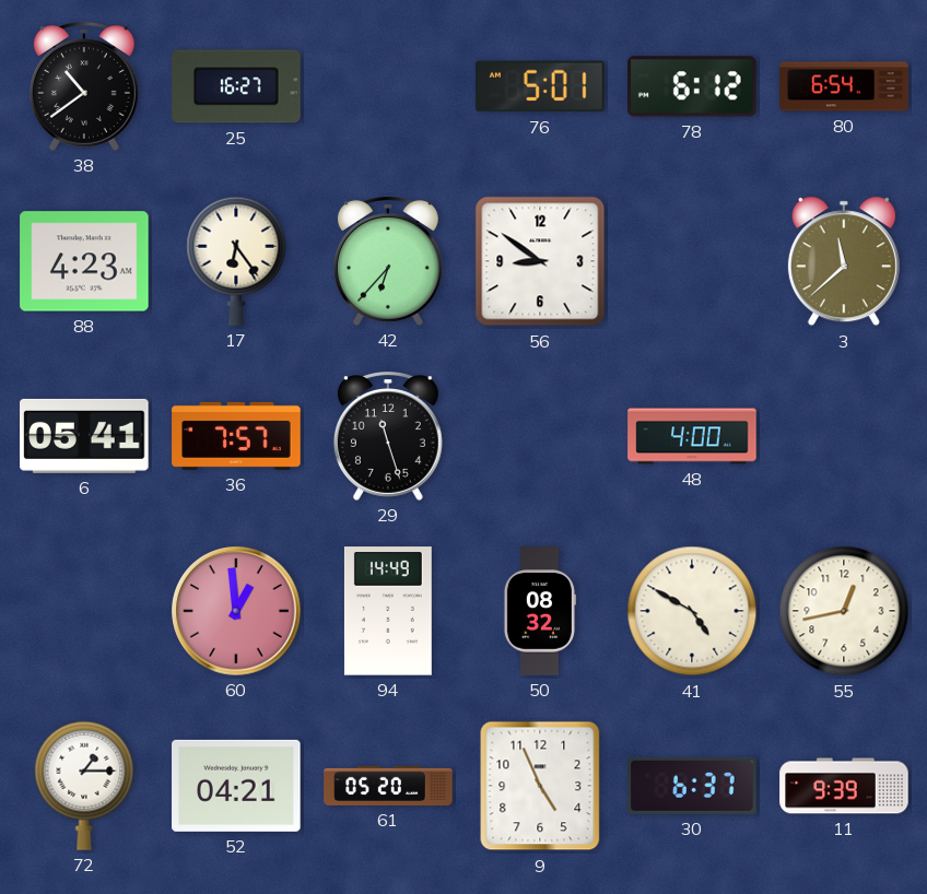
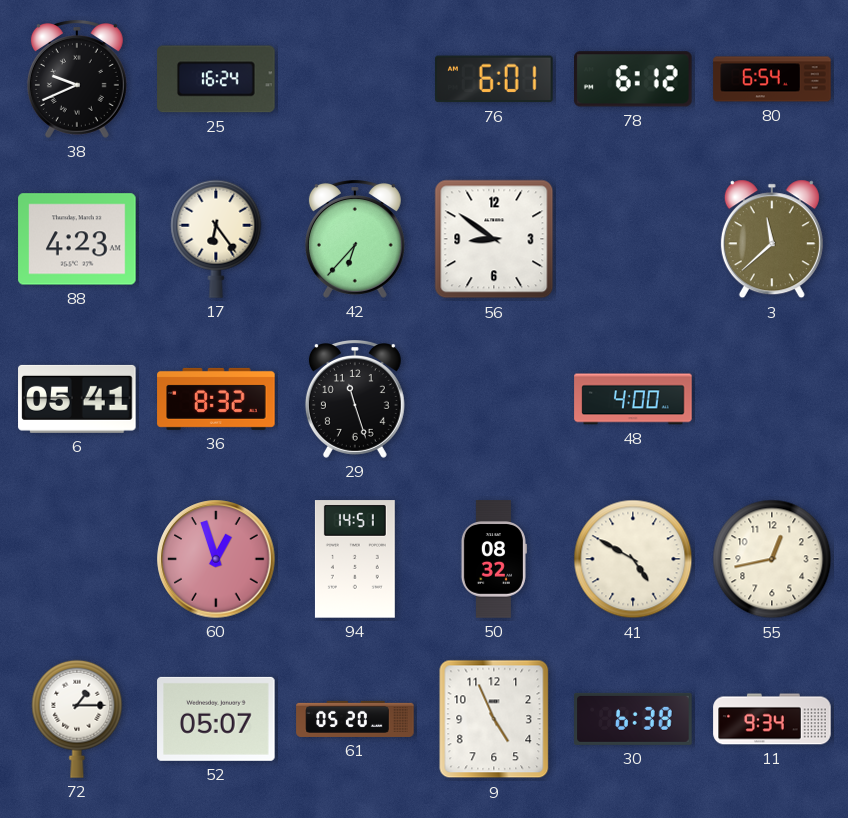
38: 10:39 -> 9:41 (77, 80)
25: 16:27 -> 16:24 (216, 79)
76: 5:01 -> 6:01 (494, 79)
36: 7:57 -> 8:32 (216, 399)
60: 12:59 -> 12:57 (216, 559)
94: 14:49 -> 14:51 (355, 559)
52: 04:21 -> 05:07 (216, 719)
30: 6:37 -> 6:38 (633, 719)
11: 9:39 -> 9:34 (772, 719)
